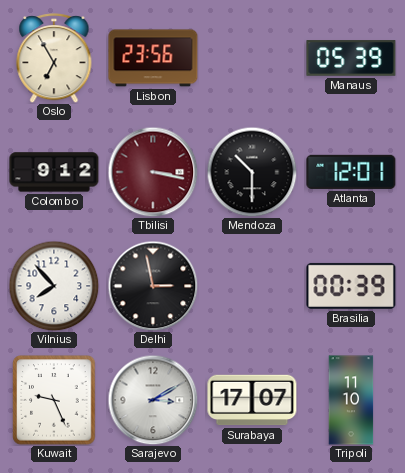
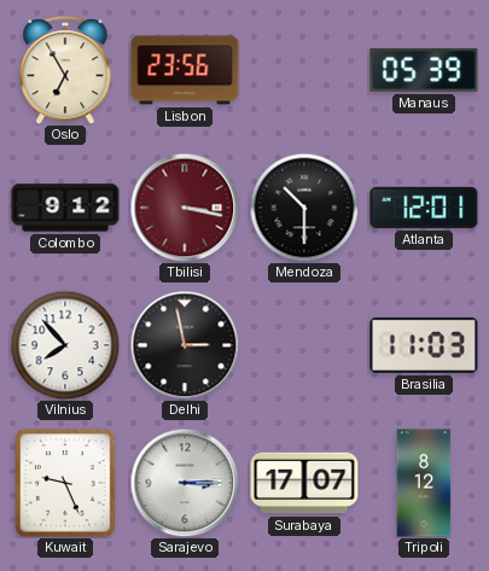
Brasilia: 00:39 -> 11:03 (424, 345)
Sarajevo: 3:10 -> 3:15 (185, 483)
Tripoli: 11:10 -> 8:12 (424, 483)
